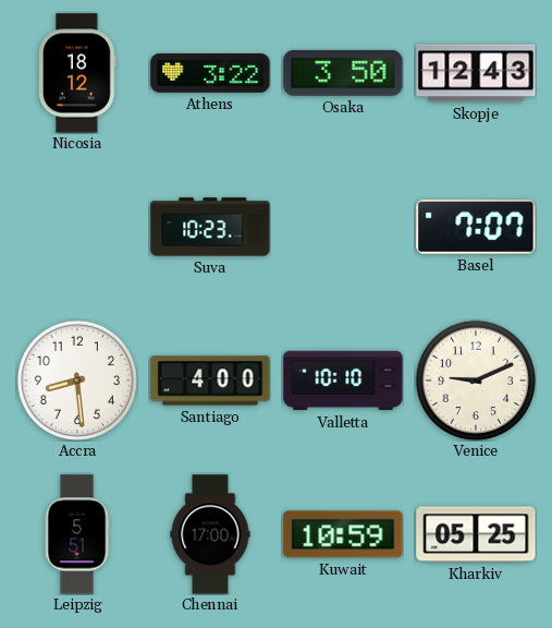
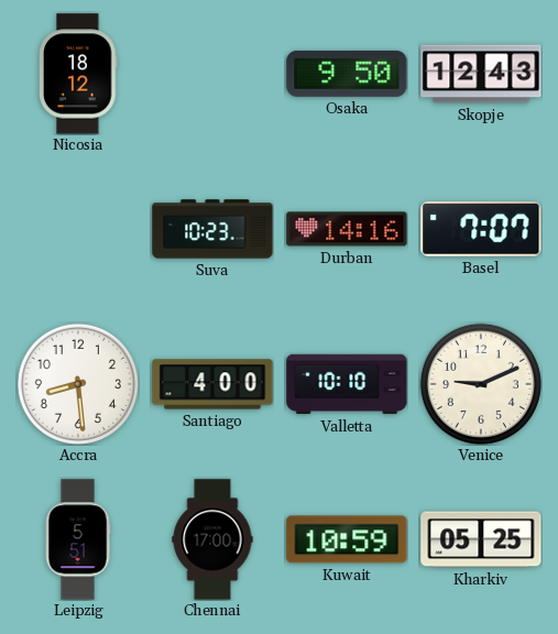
Athens: 3:22 -> none (210, 73)
Osaka: 3:50 -> 9:50 (347, 74)
Durban: none -> 14:16 (347, 229)
